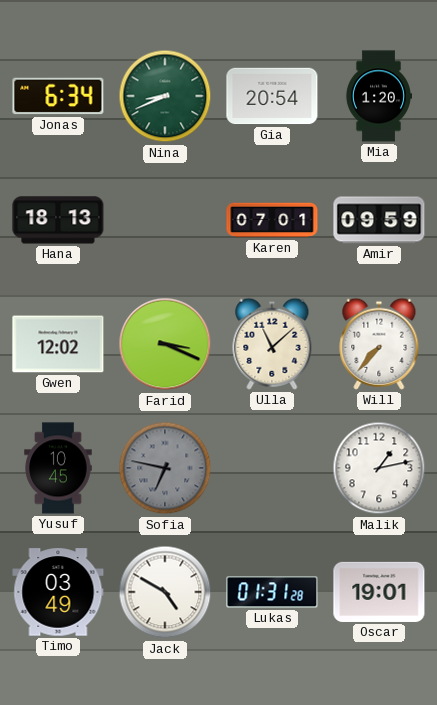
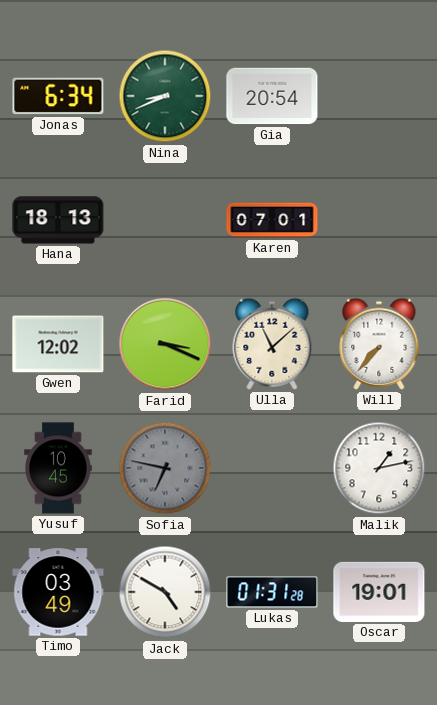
Mia: 1:20 -> none (378, 96)
Amir: 09:59 -> none (379, 220)
